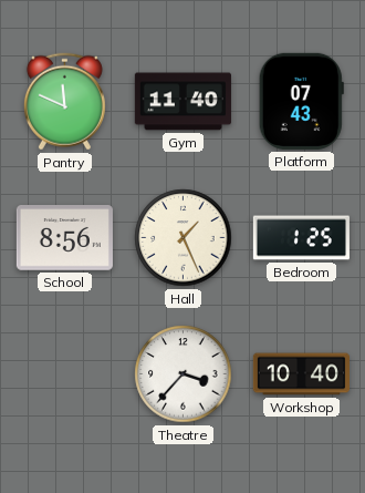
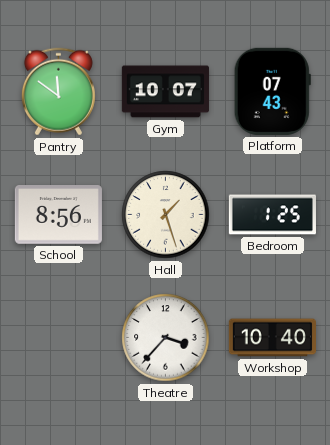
Pantry: 11:49 -> 11:51 (58, 92)
Gym: 11:40 -> 10:07 (165, 92)
Hall: 1:26 -> 1:27 (166, 215)
